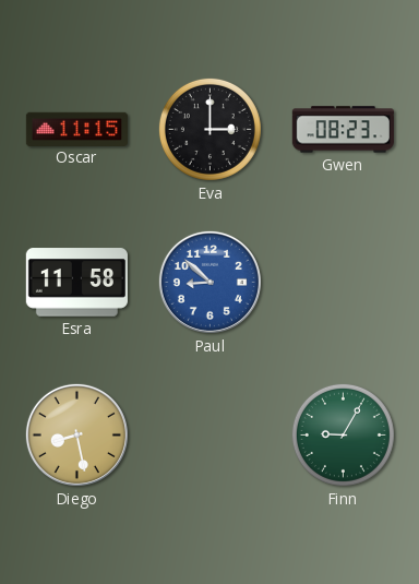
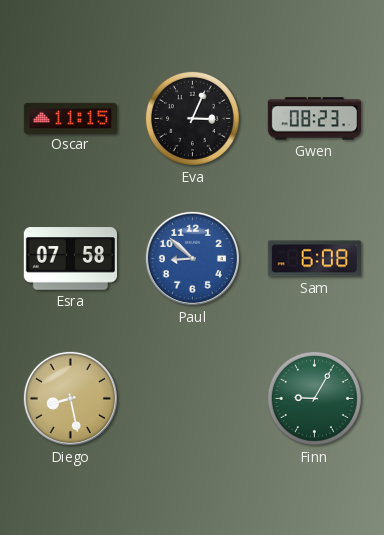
Eva: 3:00 -> 3:04 (192, 118)
Esra: 11:58 -> 07:58 (70, 259)
Sam: none -> 6:08 (314, 259)
